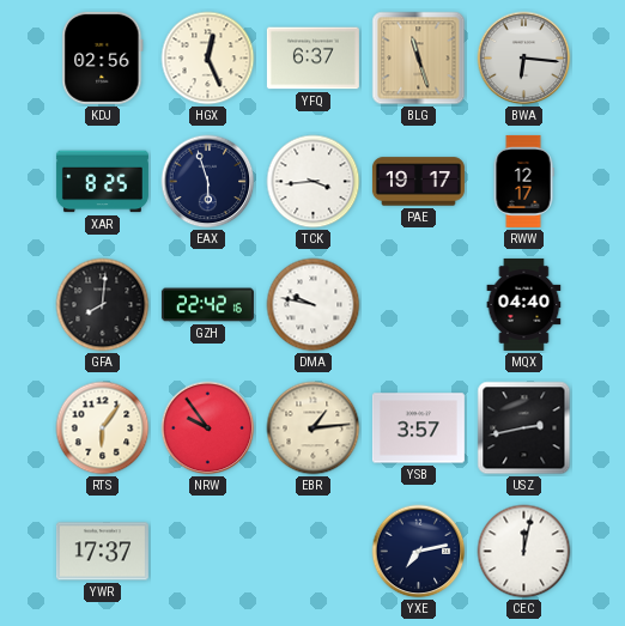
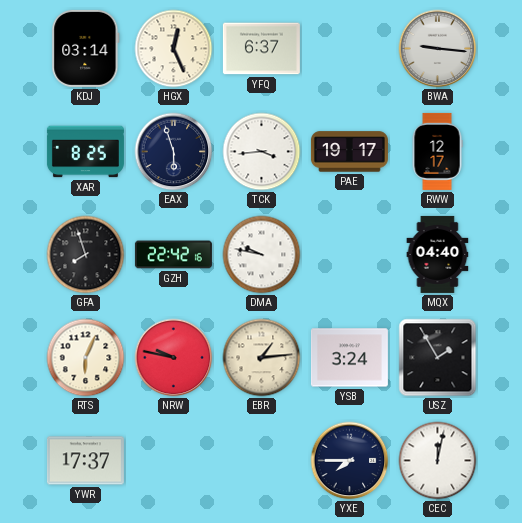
KDJ: 02:56 -> 03:14 (86, 48)
BLG: 11:27 -> none (419, 59)
BWA: 6:16 -> 9:16 (438, 49)
GFA: 8:01 -> 7:57 (86, 255)
RTS: 6:06 -> 6:04 (86, 358)
NRW: 9:54 -> 9:47 (174, 358)
YSB: 3:57 -> 3:24 (349, 358)
USZ: 2:43 -> 1:55 (438, 358)
YXE: 7:13 -> 7:45 (350, 461)
